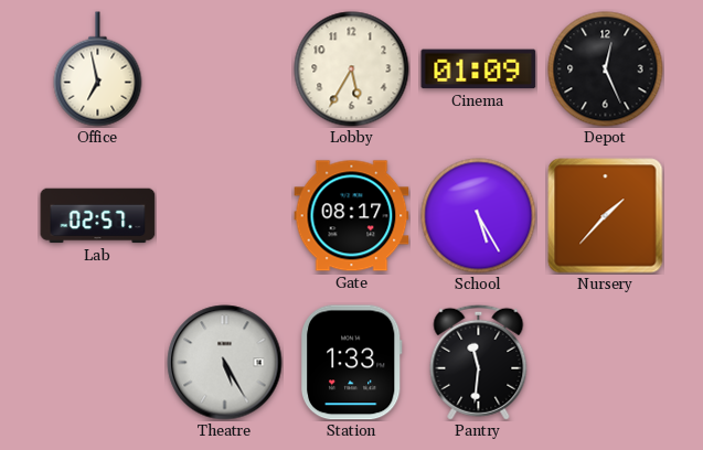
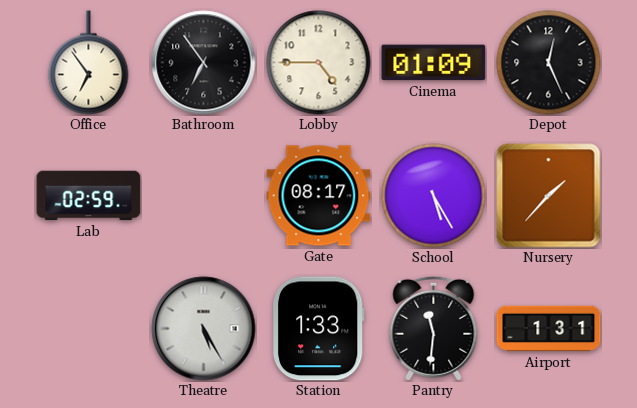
Office: 6:58 -> 6:54 (89, 63)
Bathroom: none -> 6:54 (204, 63)
Lobby: 5:35 -> 4:45 (319, 63)
Lab: 02:57 -> 02:59 (89, 196)
Airport: none -> 1:31 (549, 329)
